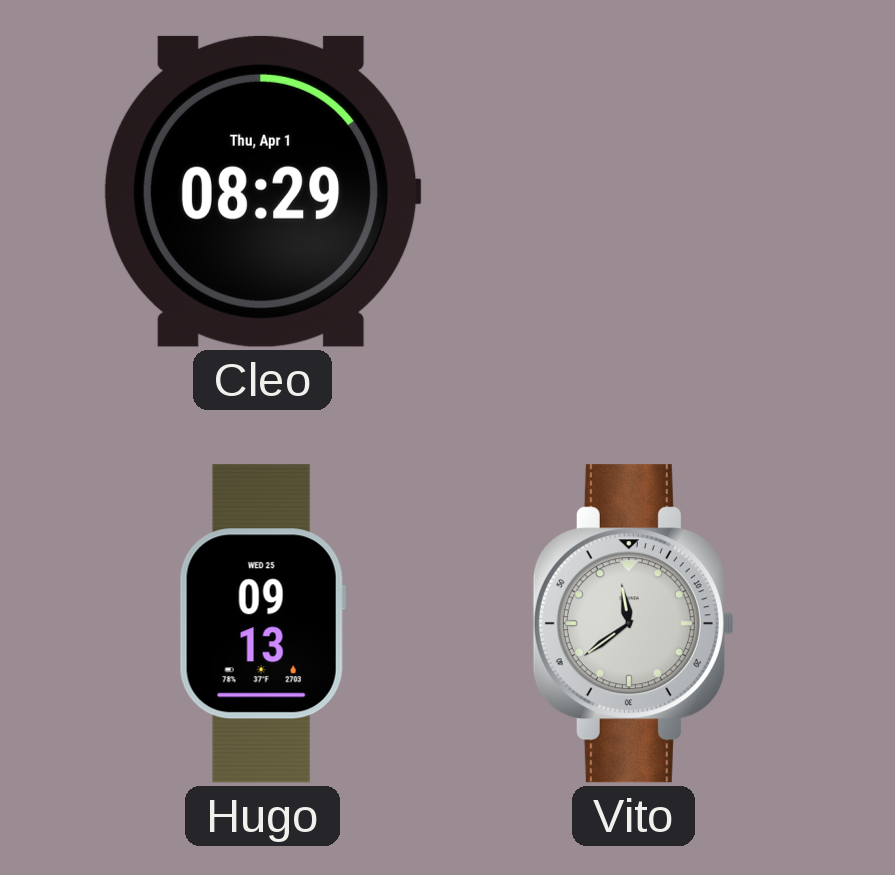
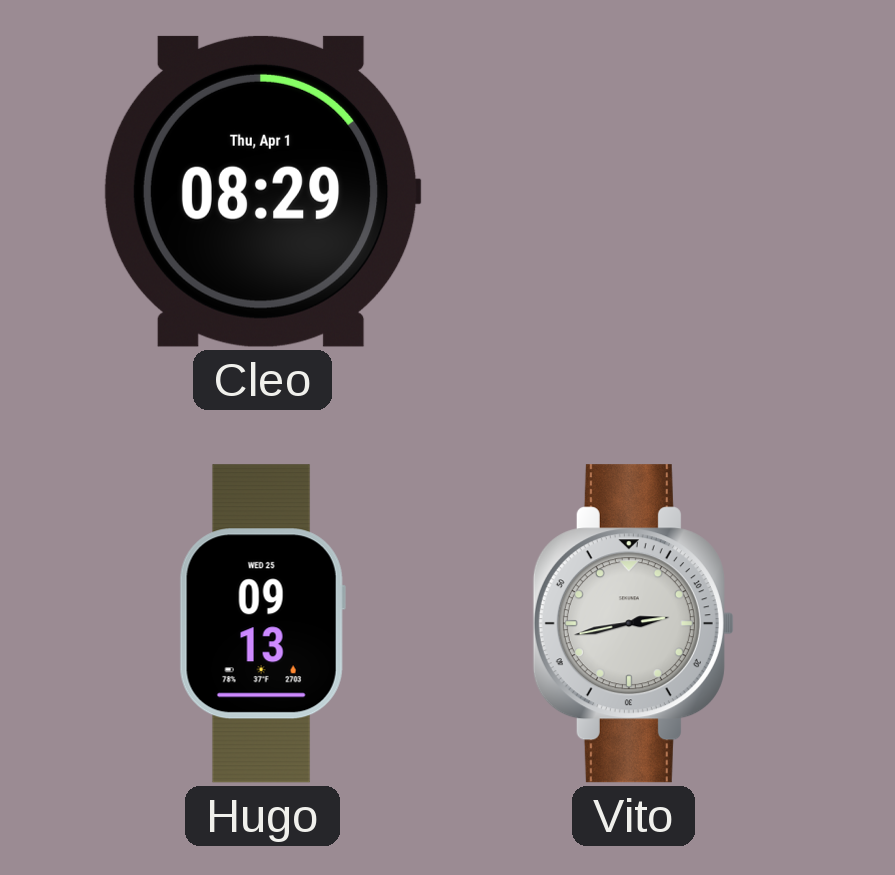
Vito: 11:39 -> 2:43 (633, 624)
